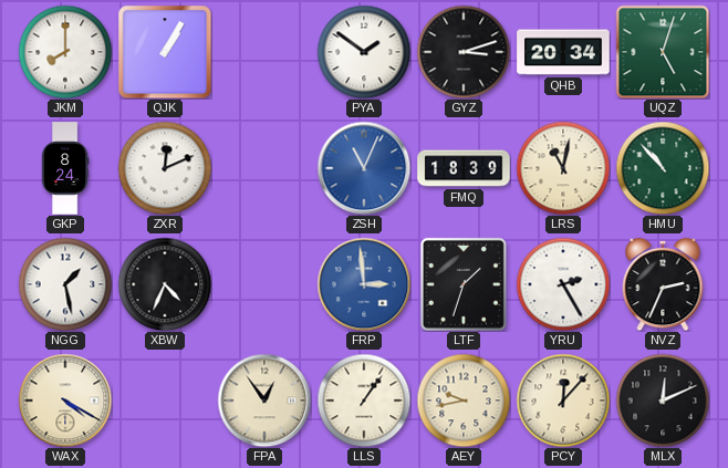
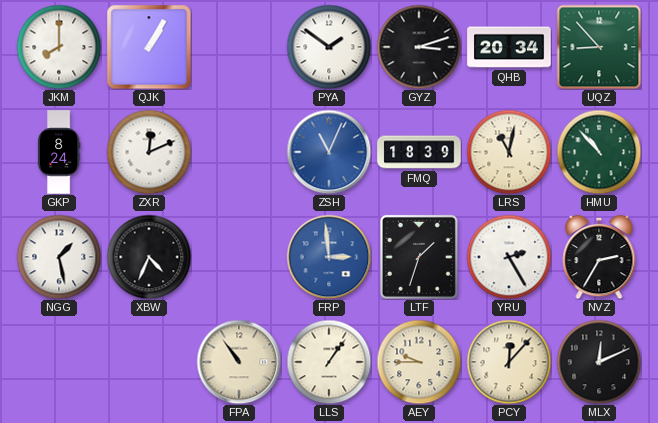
UQZ: 5:03 -> 8:53 (599, 47)
NVZ: 2:34 -> 2:35 (599, 257)
WAX: 4:20 -> none (65, 401)
FPA: 12:54 -> 10:54 (239, 362)
AEY: 9:43 -> 9:45 (419, 362)
